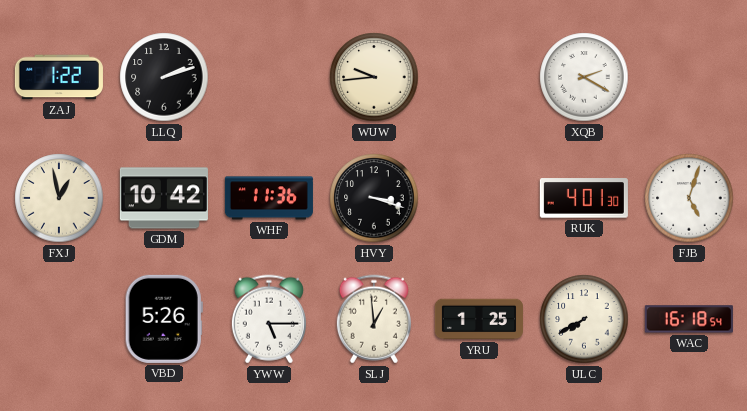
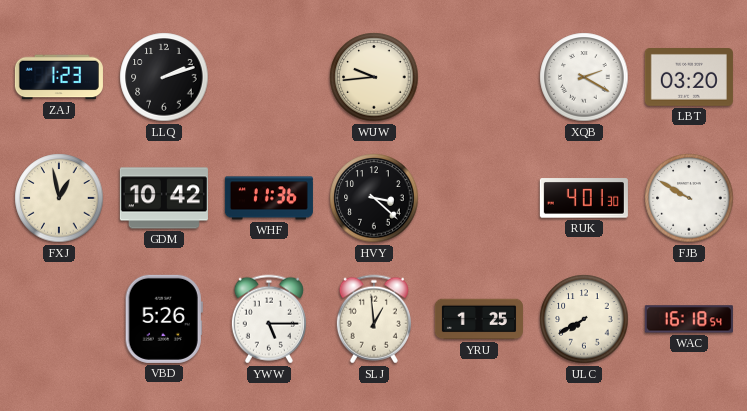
ZAJ: 1:22 -> 1:23 (59, 77)
LBT: none -> 03:20 (689, 78)
HVY: 3:18 -> 3:22 (374, 198)
FJB: 5:03 -> 9:50 (689, 198)
